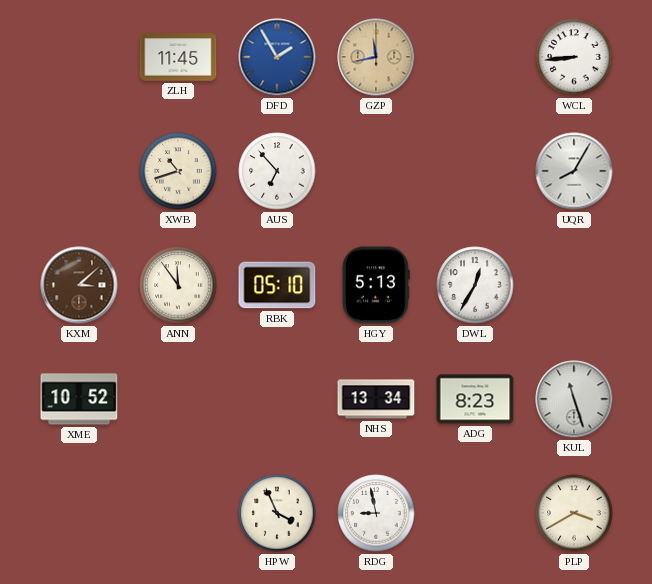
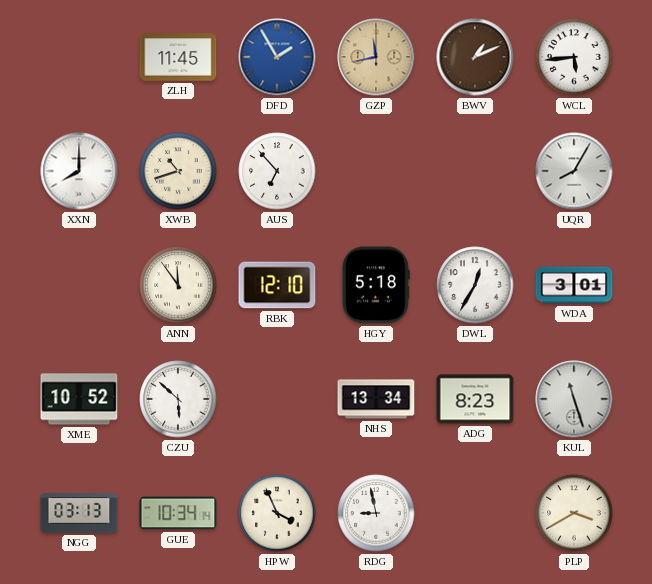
BWV: none -> 1:11 (475, 57)
WCL: 8:44 -> 5:44 (574, 57)
XXN: none -> 8:00 (79, 171)
KXM: 3:08 -> none (79, 285)
RBK: 05:10 -> 12:10 (277, 285)
HGY: 5:13 -> 5:18 (376, 285)
WDA: none -> 3:01 (574, 285)
CZU: none -> 5:52 (178, 399)
NGG: none -> 03:13 (79, 513)
GUE: none -> 10:34 (178, 513)
